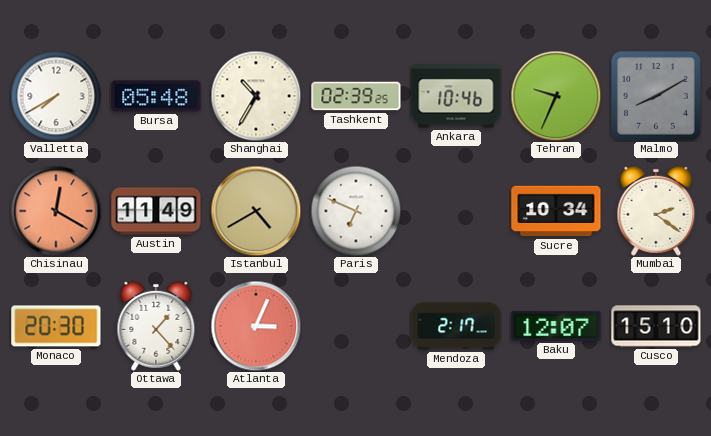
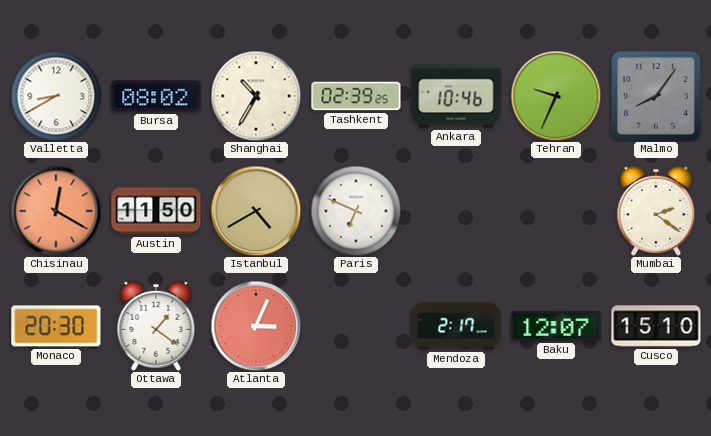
Valletta: 7:40 -> 8:40 (56, 96)
Bursa: 05:48 -> 08:02 (156, 96)
Malmo: 8:10 -> 8:06 (656, 96)
Austin: 11:49 -> 11:50 (156, 211)
Sucre: 10:34 -> none (556, 211)
Ottawa: 1:23 -> 1:21 (156, 326)
